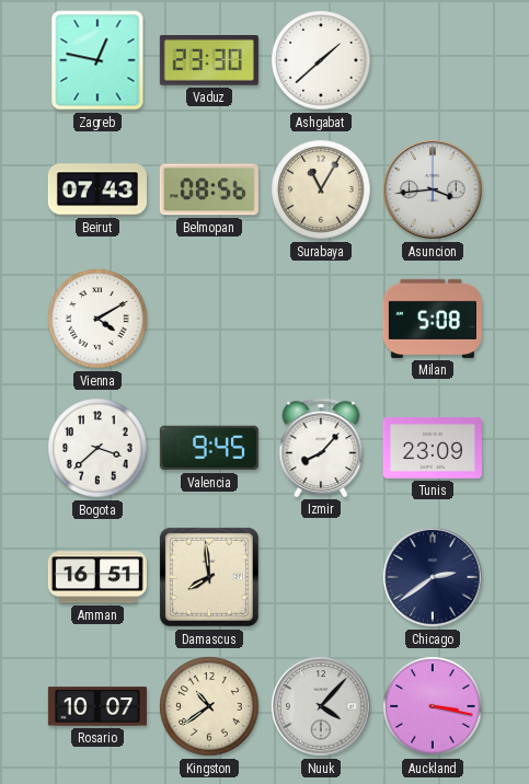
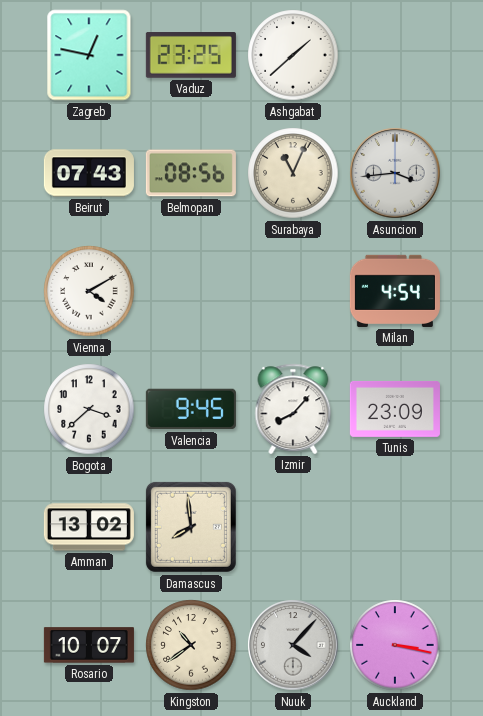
Vaduz: 23:30 -> 23:25 (191, 56)
Surabaya: 11:05 -> 11:04 (293, 173)
Milan: 5:08 -> 4:54 (395, 291)
Amman: 16:51 -> 13:02 (89, 527)
Chicago: 2:39 -> none (433, 577)
